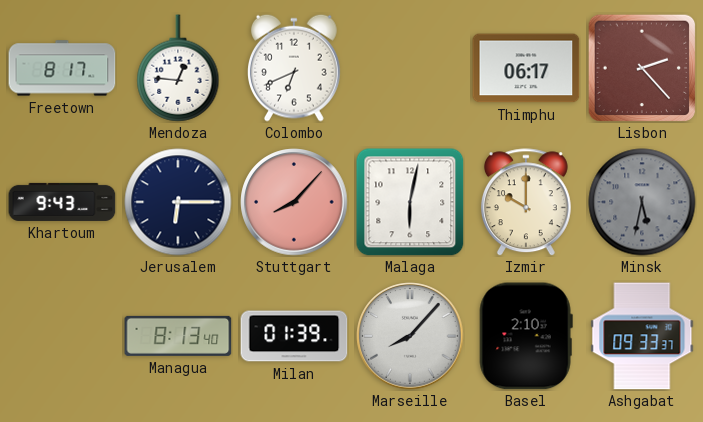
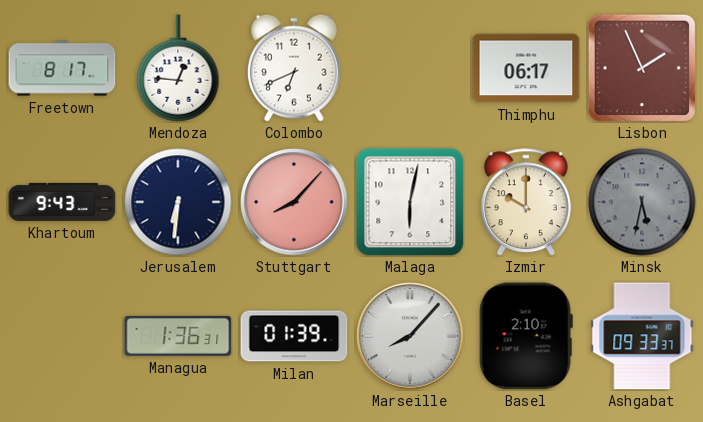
Lisbon: 2:23 -> 1:56 (642, 68)
Jerusalem: 6:15 -> 6:31 (178, 202)
Managua: 8:13 -> 1:36 (178, 336)
